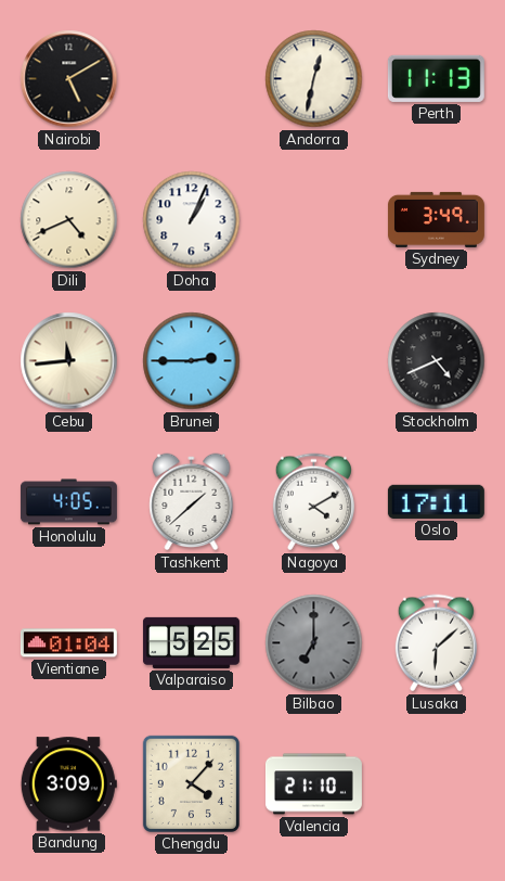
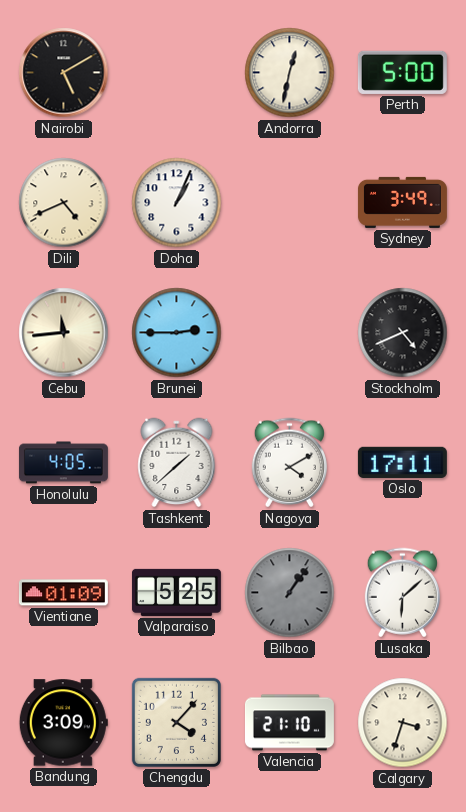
Perth: 11:13 -> 5:00 (402, 72)
Vientiane: 01:04 -> 01:09 (63, 593)
Bilbao: 7:00 -> 1:06 (290, 593)
Calgary: none -> 3:33 (403, 723)
